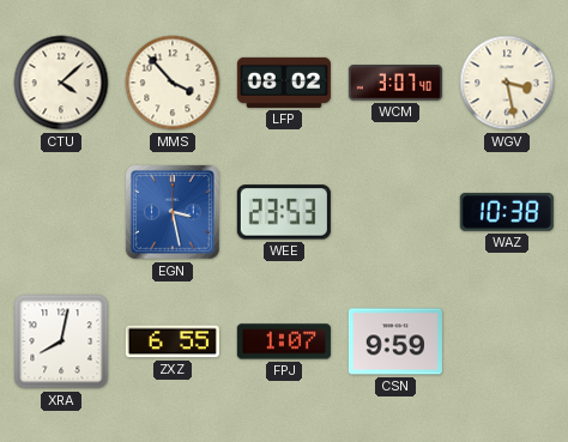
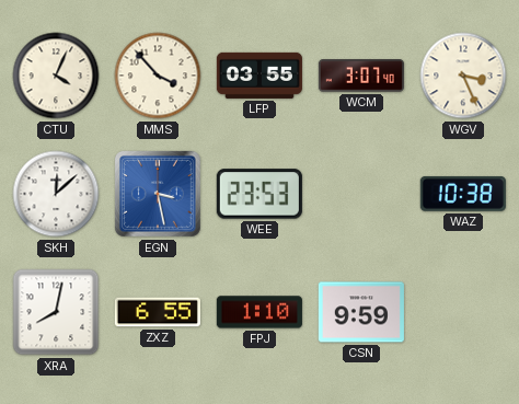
CTU: 4:08 -> 4:04 (56, 76)
LFP: 08:02 -> 03:55 (259, 76)
WGV: 3:28 -> 3:26 (463, 76)
SKH: none -> 12:08 (56, 194)
FPJ: 1:07 -> 1:10 (259, 312)
